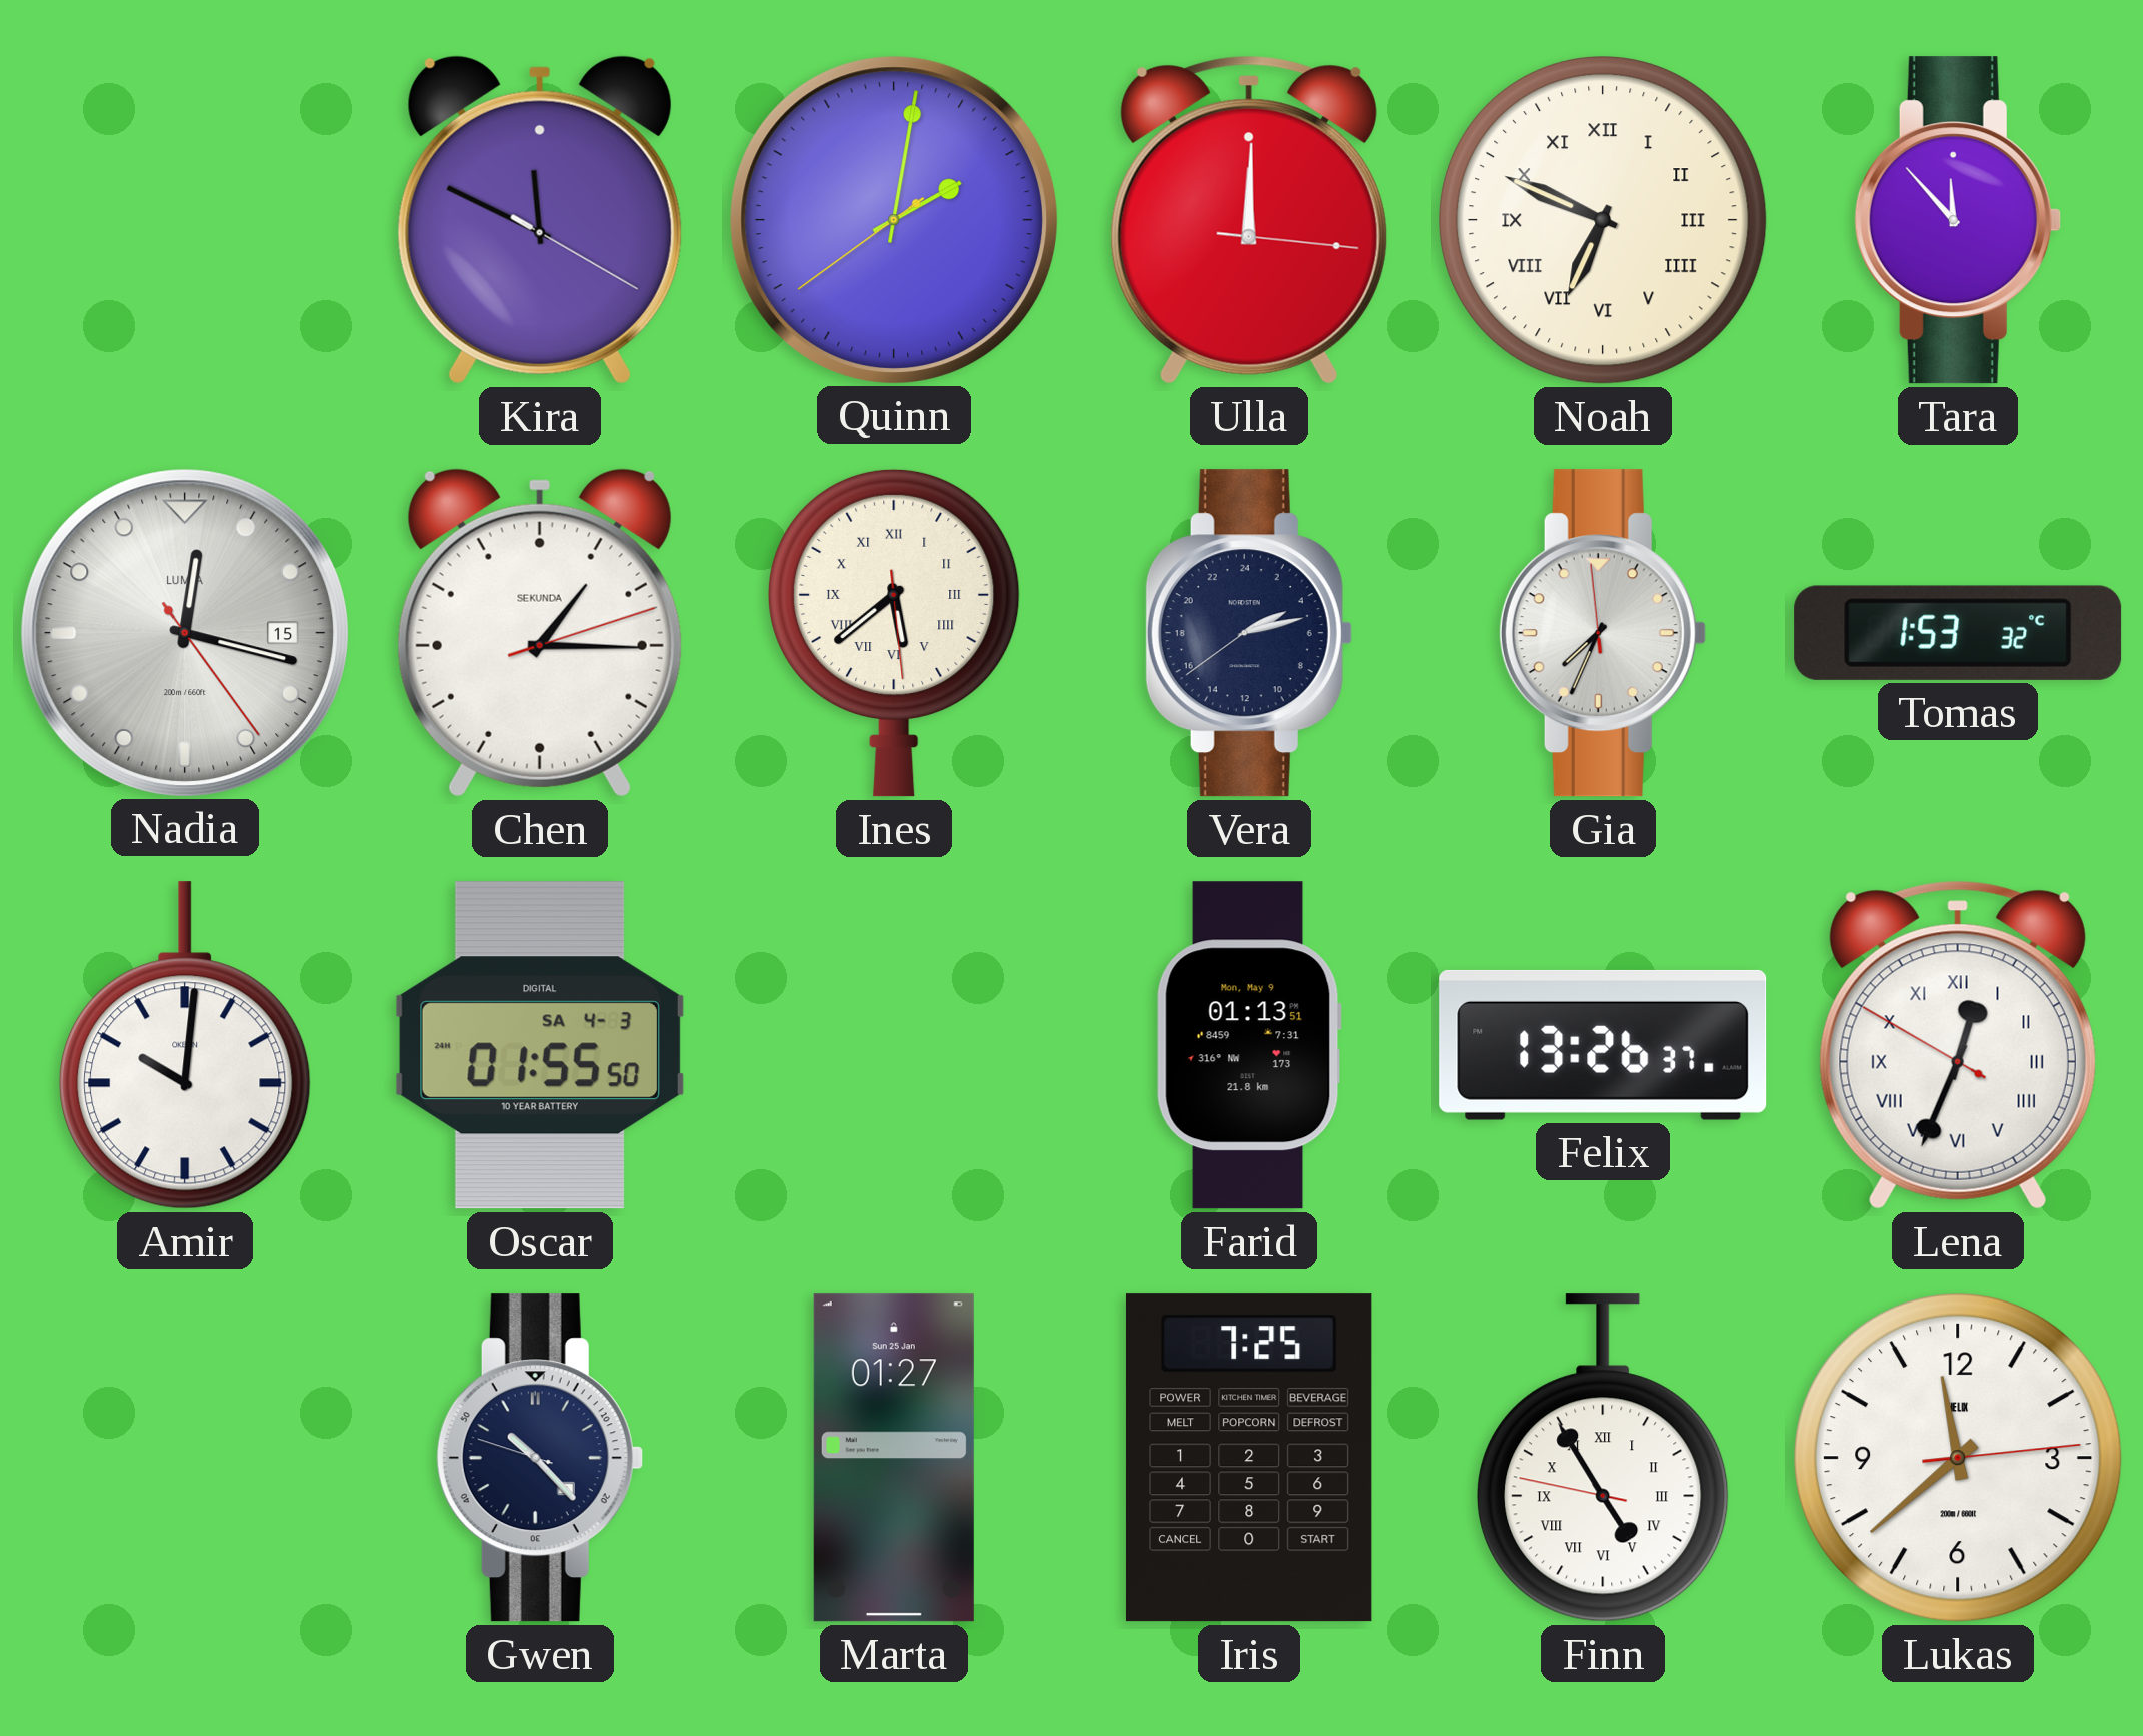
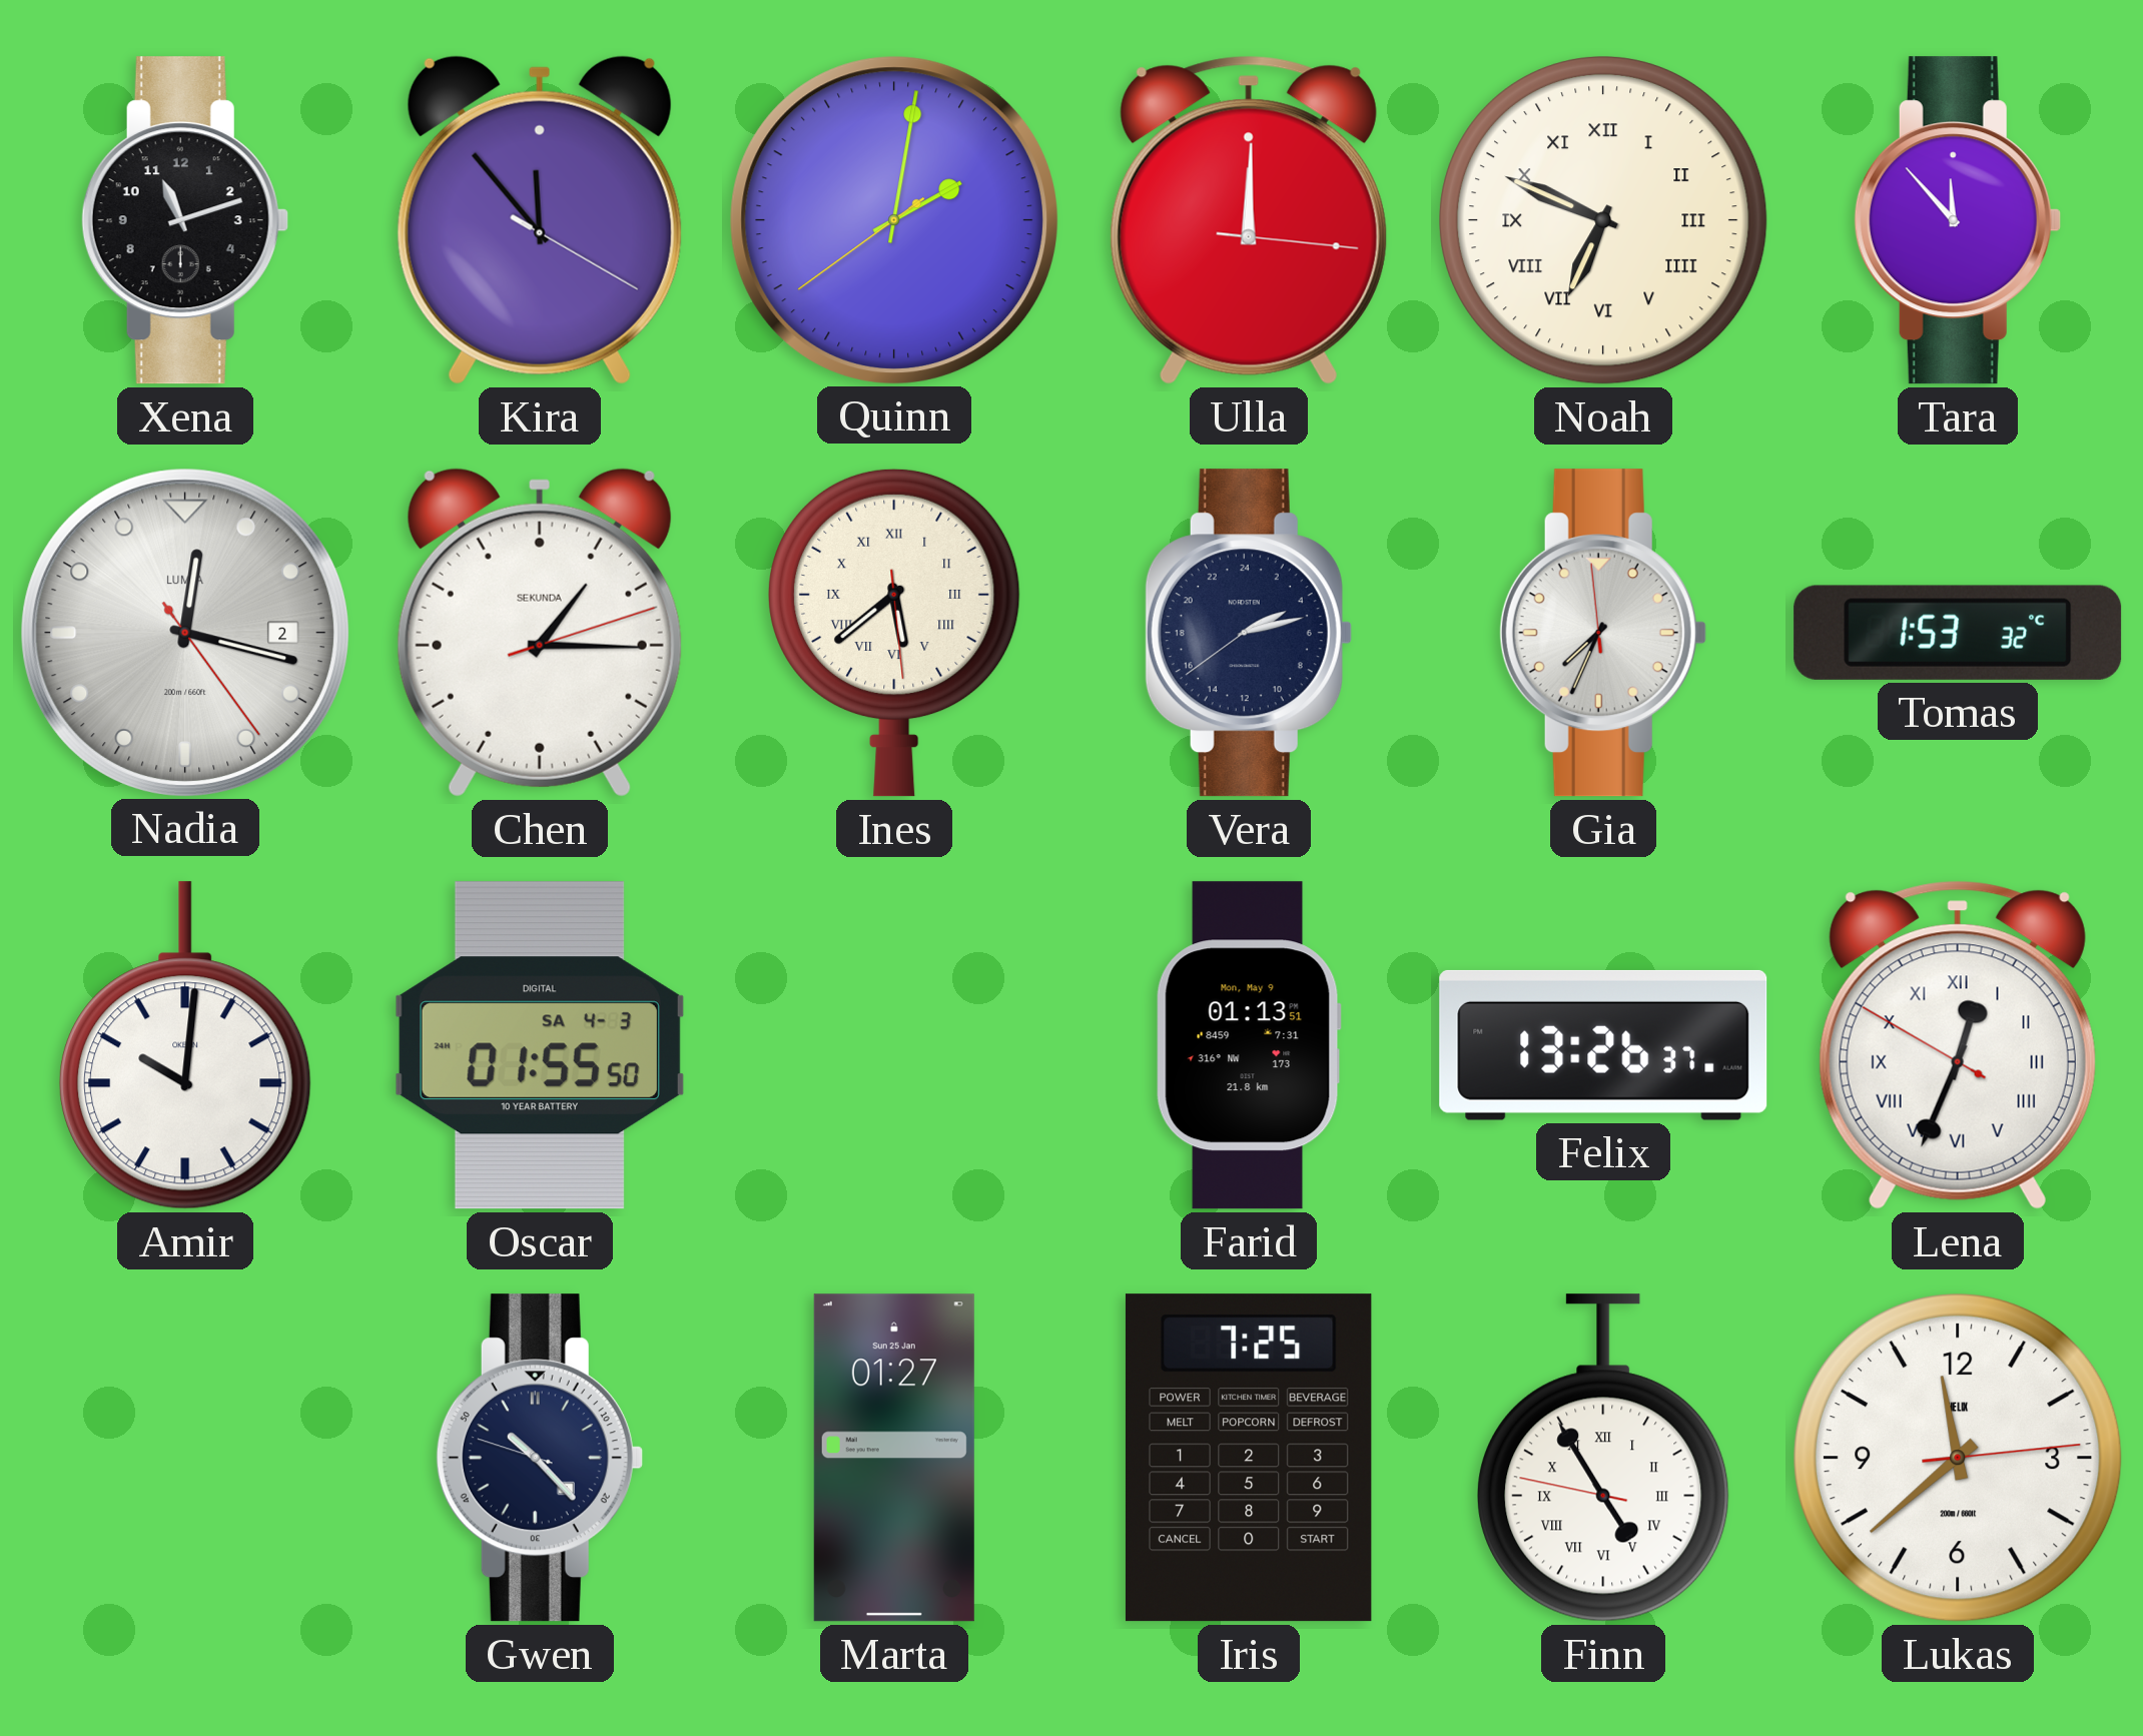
Xena: none -> 11:12 (185, 220)
Kira: 11:49 -> 11:53 (540, 220)
Nadia date: 15 -> 2 (184, 632)
